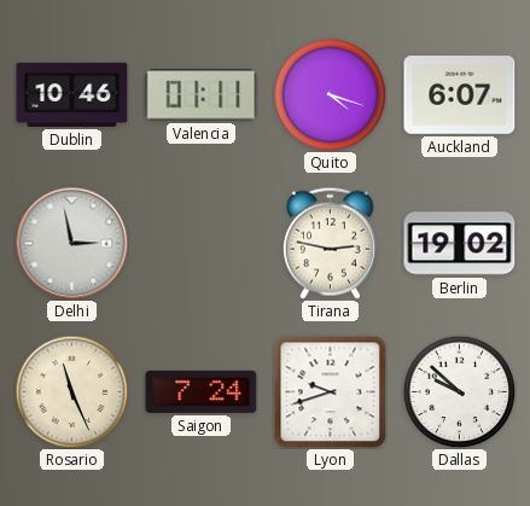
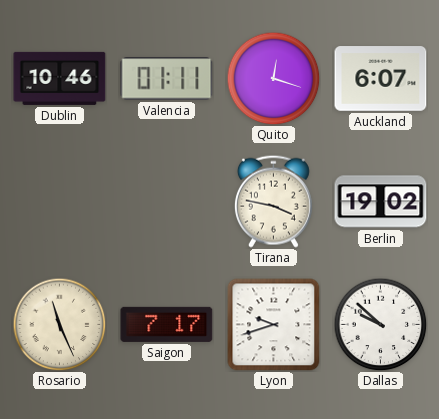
Quito: 4:18 -> 12:18 (273, 78)
Delhi: 2:58 -> none (71, 243)
Tirana: 2:47 -> 3:47 (273, 201)
Saigon: 7:24 -> 7:17 (167, 324)
